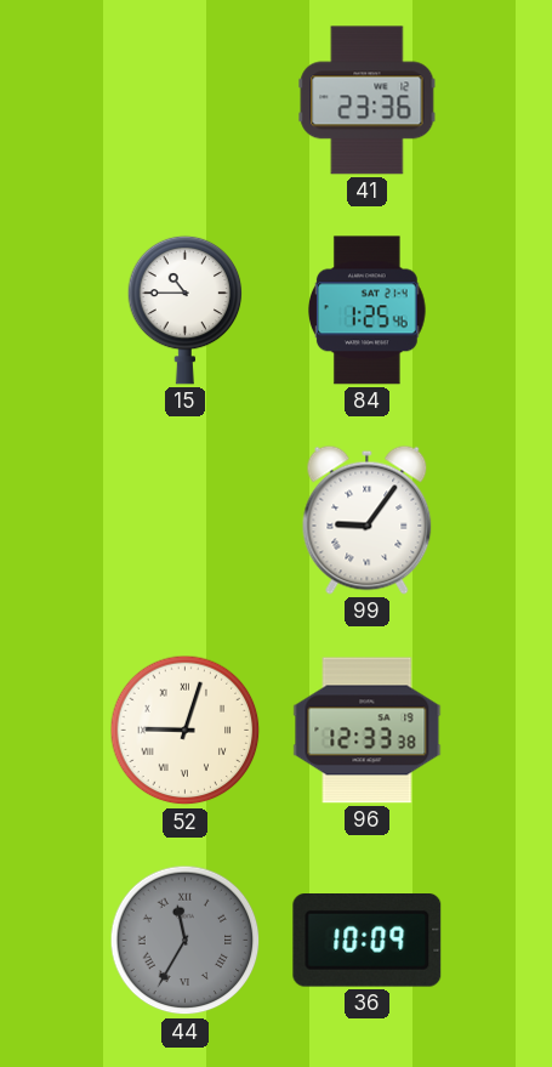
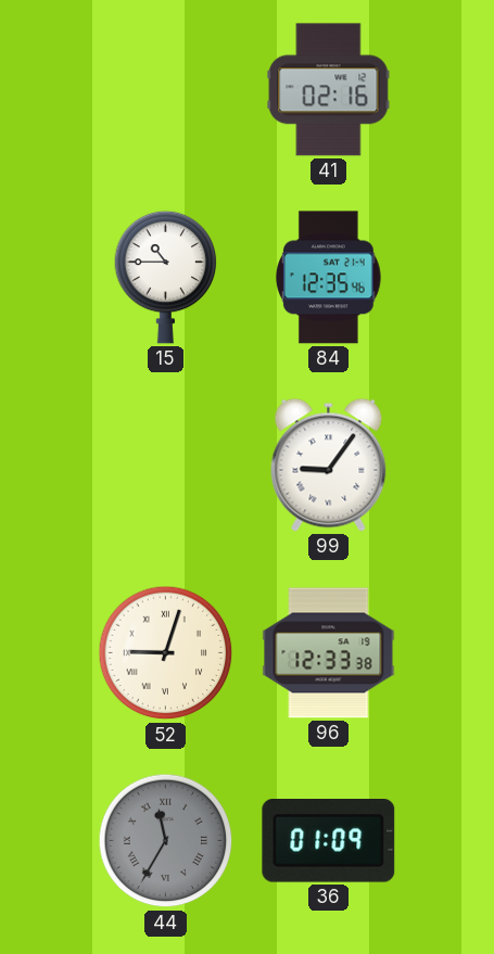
41: 23:36 -> 02:16 (329, 90)
84: 1:25 -> 12:35 (329, 278)
36: 10:09 -> 01:09 (329, 841)
